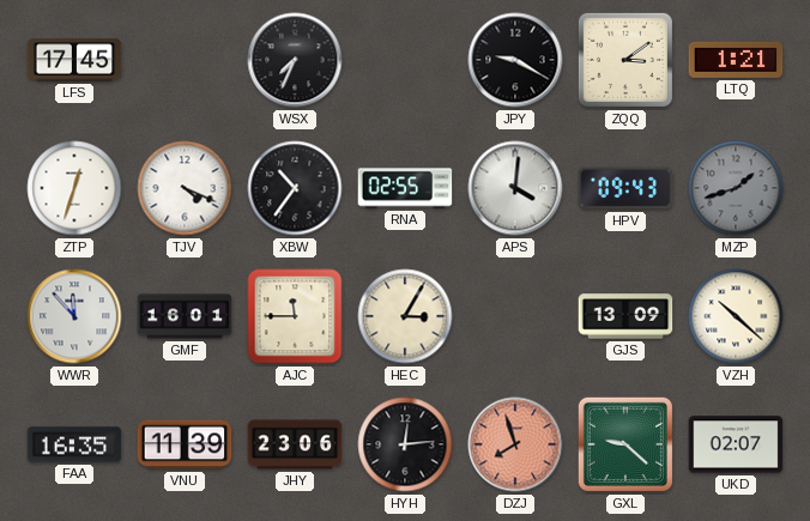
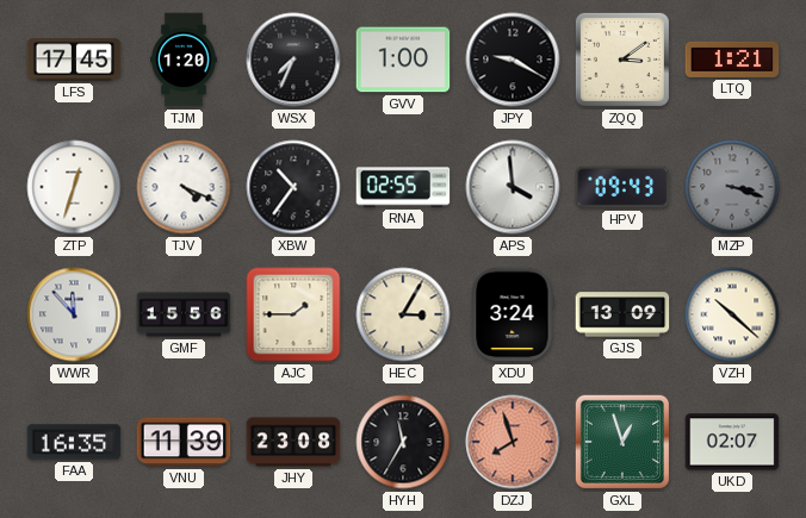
TJM: none -> 1:20 (184, 60)
GVV: none -> 1:00 (403, 60)
APS: 4:01 -> 3:59 (513, 187)
MZP: 1:42 -> 3:18 (732, 187)
GMF: 16:01 -> 15:56 (184, 314)
AJC: 11:45 -> 1:45 (293, 314)
XDU: none -> 3:24 (513, 314)
JHY: 23:06 -> 23:08 (293, 442)
HYH: 12:14 -> 11:35 (403, 442)
GXL: 9:22 -> 12:57 (622, 442)
